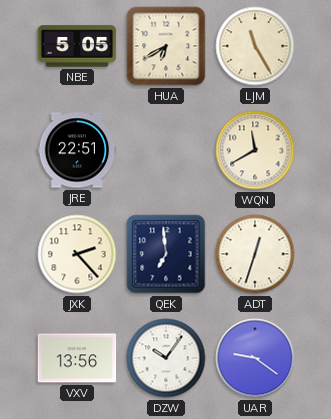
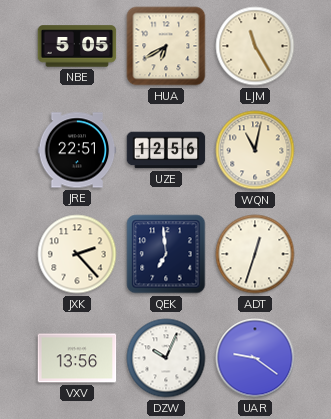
UZE: none -> 12:56 (166, 150)
WQN: 11:40 -> 11:02 (255, 150)
DZW: 10:06 -> 10:04 (166, 358)
